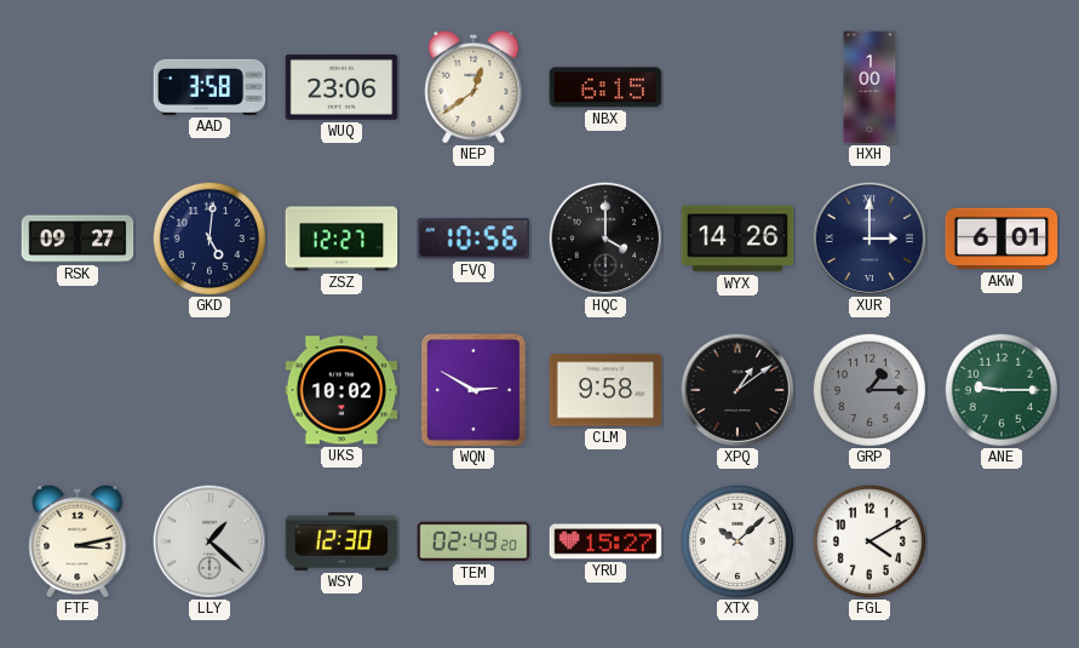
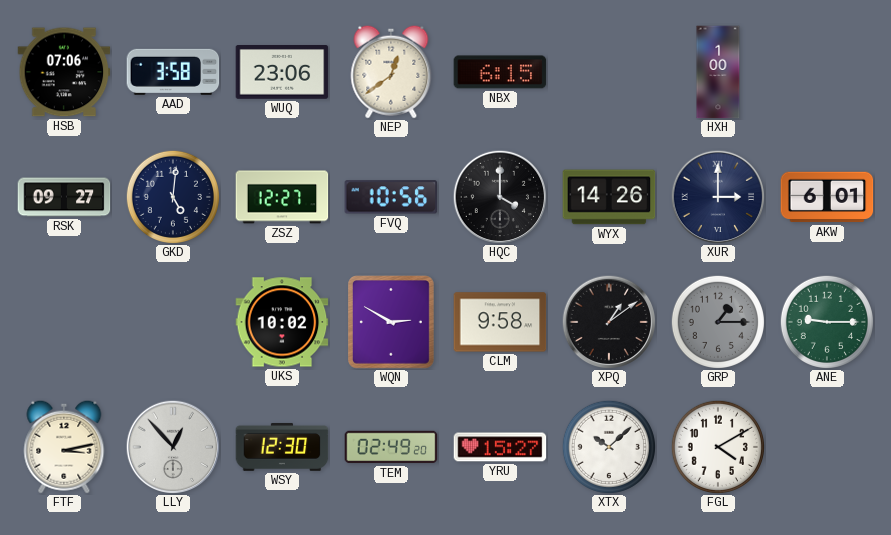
HSB: none -> 07:06 (64, 72)
LLY: 1:22 -> 12:53 (172, 446)
